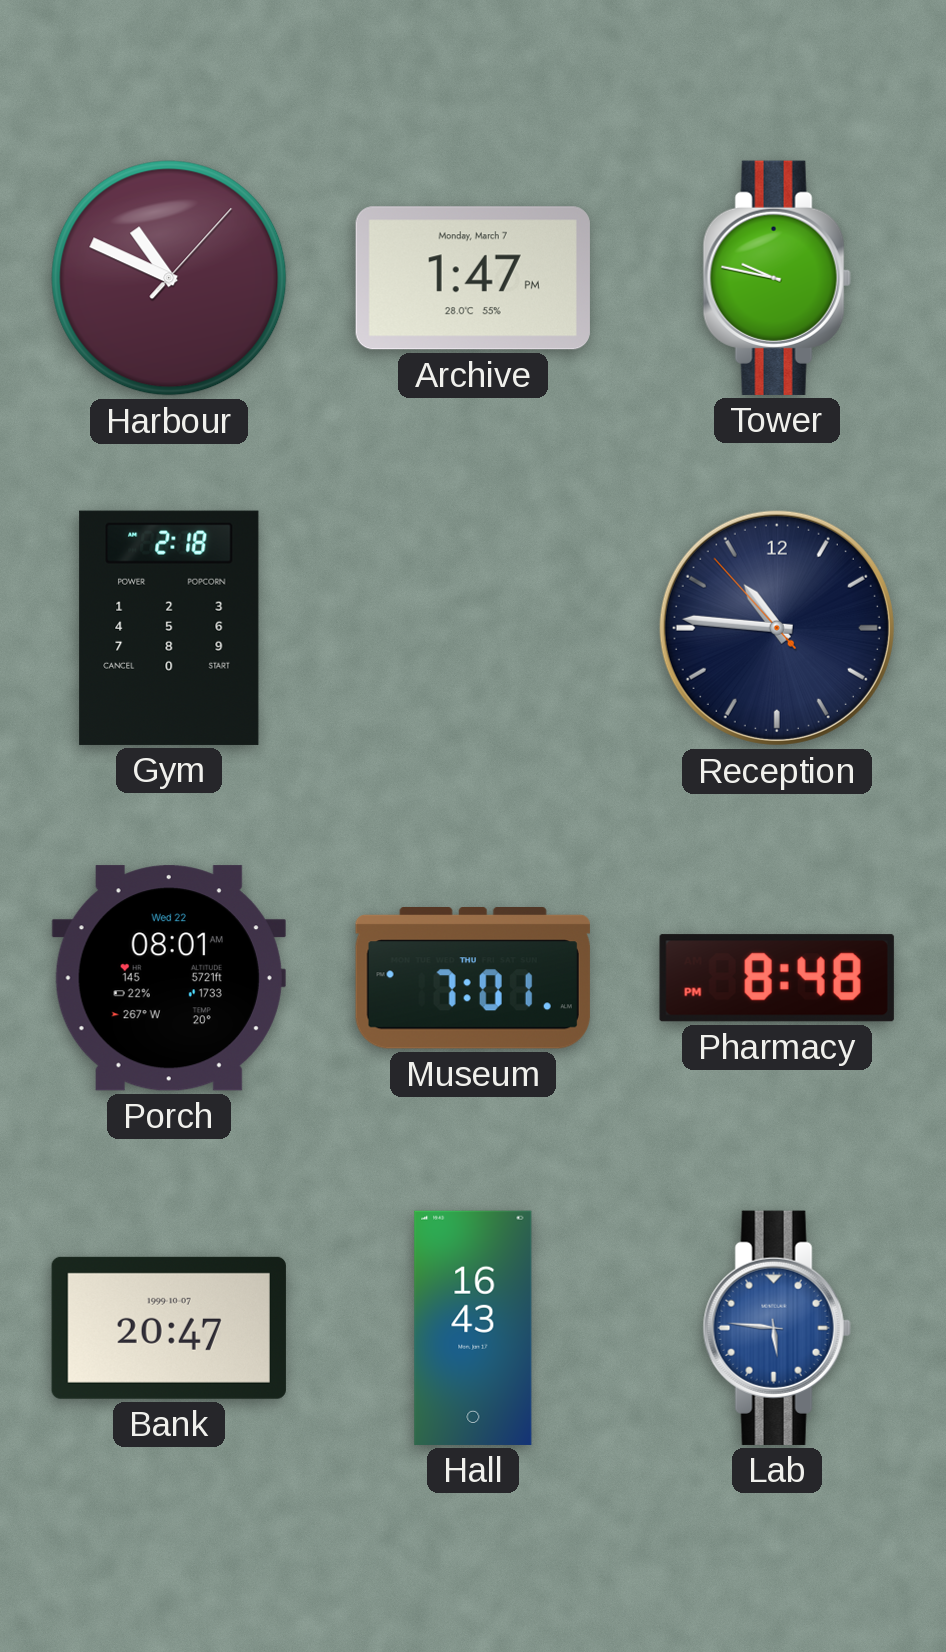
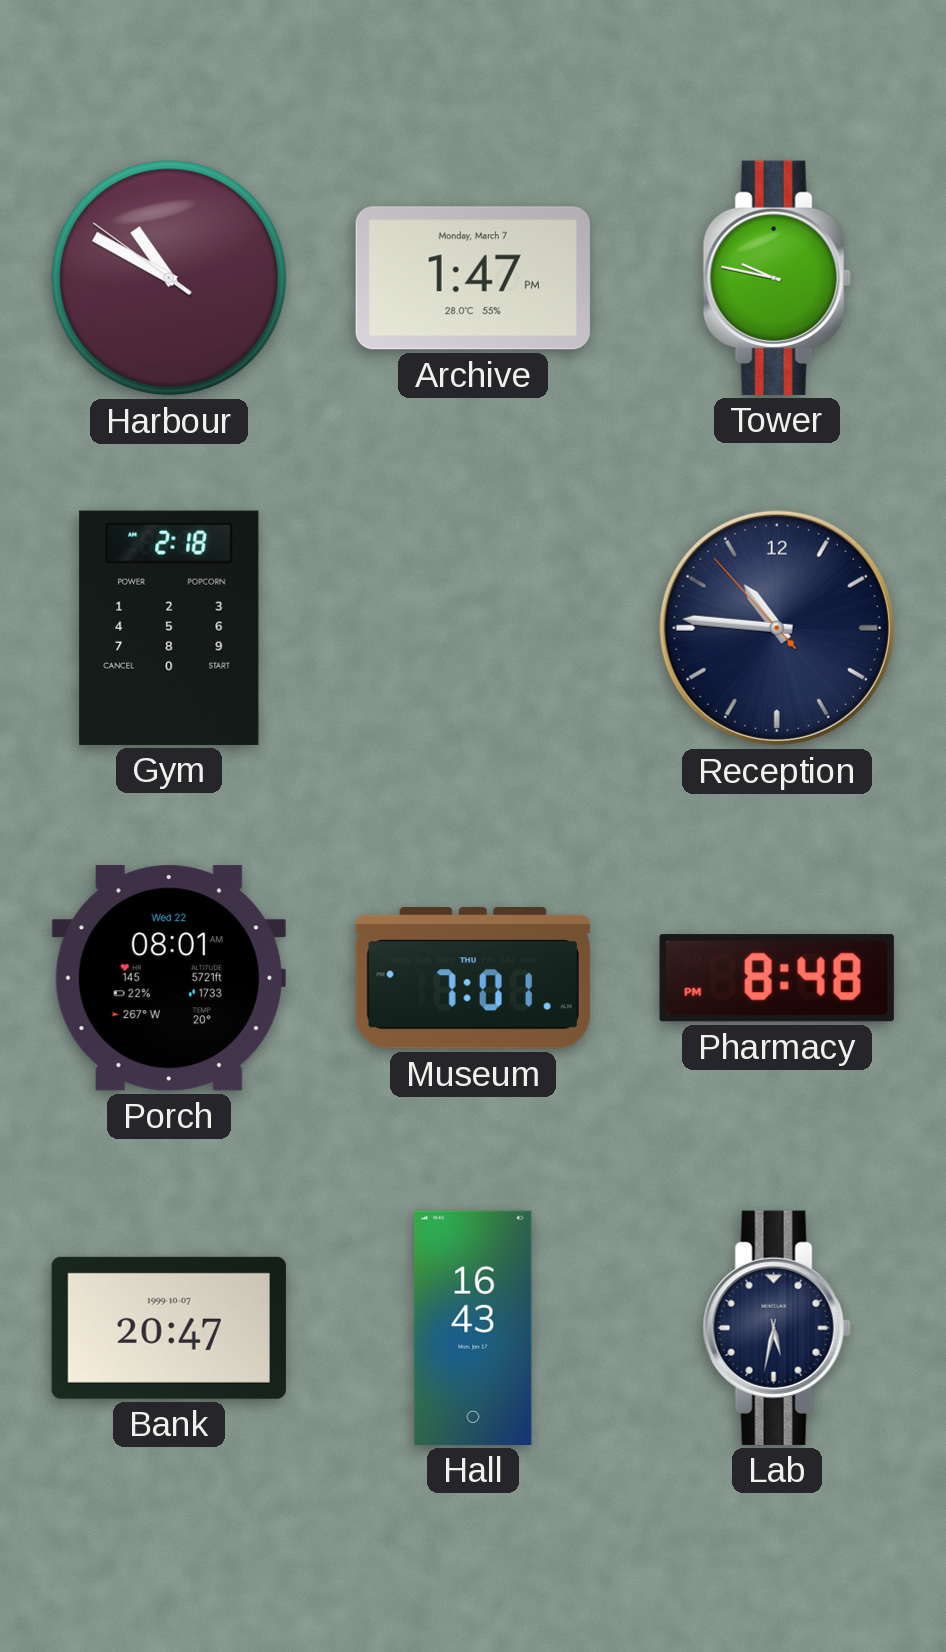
Harbour: 10:49:07 -> 10:49:51 (169, 278)
Lab: 5:46 -> 5:32 (777, 1328)
Lab dial: blue -> navy (777, 1328)
